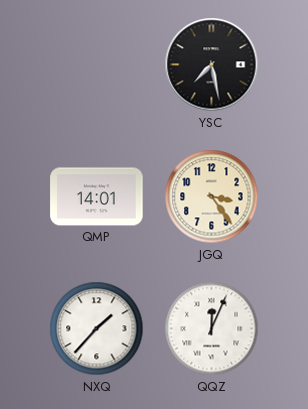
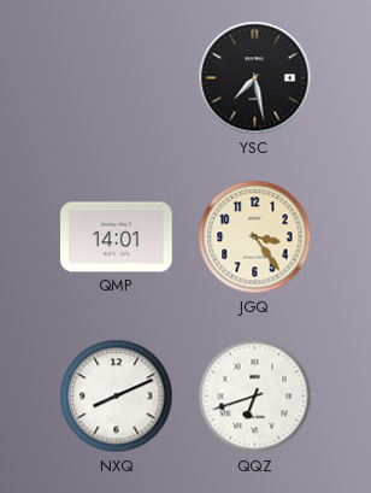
NXQ: 1:37 -> 8:11 (117, 397)
QQZ: 12:04 -> 6:42 (255, 397)
